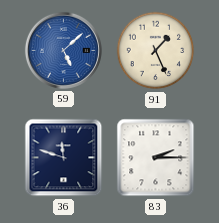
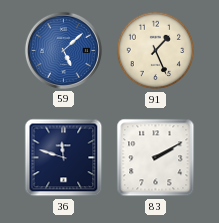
83: 2:15 -> 2:10 (156, 158)
